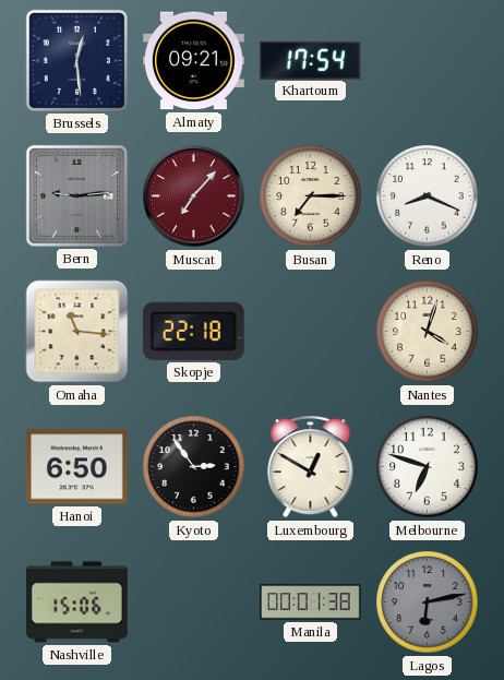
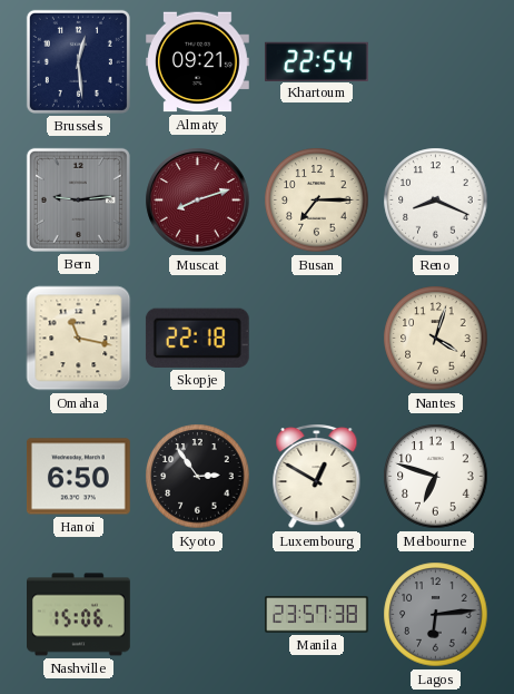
Khartoum: 17:54 -> 22:54 (316, 61)
Muscat: 7:07 -> 8:12 (198, 201)
Omaha: 11:16 -> 11:17 (79, 339)
Manila: 00:01 -> 23:57 (317, 615)
Lagos: 6:13 -> 6:14 (436, 615)
